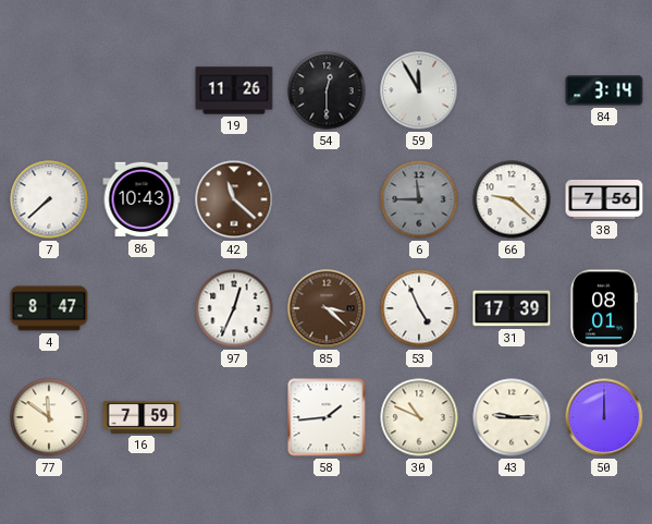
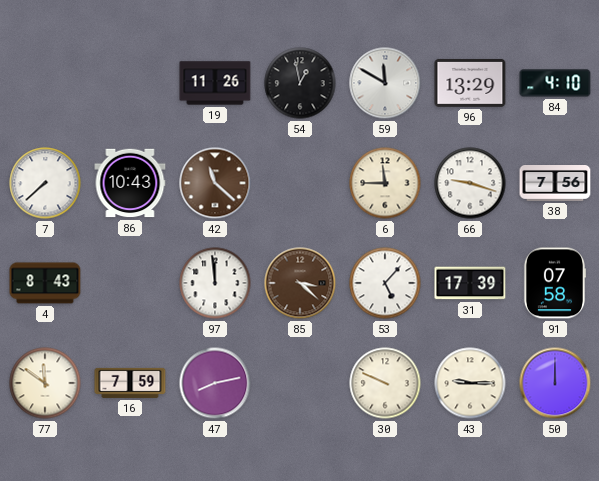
54: 12:30 -> 12:58 (300, 83)
59: 11:55 -> 11:50 (385, 83)
96: none -> 13:29 (470, 83)
84: 3:14 -> 4:10 (555, 83)
6 dial: grey -> cream (385, 183)
66: 9:22 -> 9:18 (470, 183)
4: 8:47 -> 8:43 (45, 283)
97: 12:34 -> 11:59 (215, 283)
53: 4:56 -> 5:07 (385, 283)
91: 08:01 -> 07:58 (555, 283)
47: none -> 8:13 (215, 383)
58: 1:44 -> none (327, 417)
30: 10:49 -> 9:49 (385, 383)
